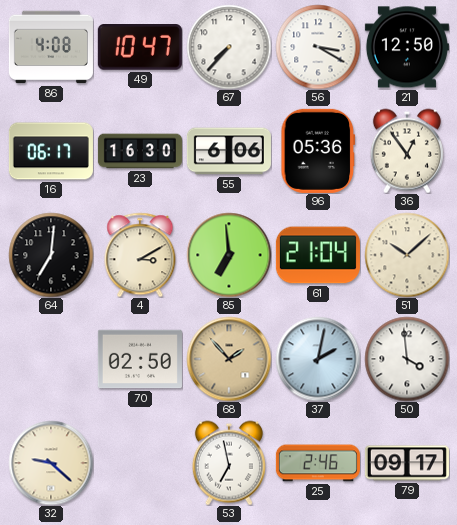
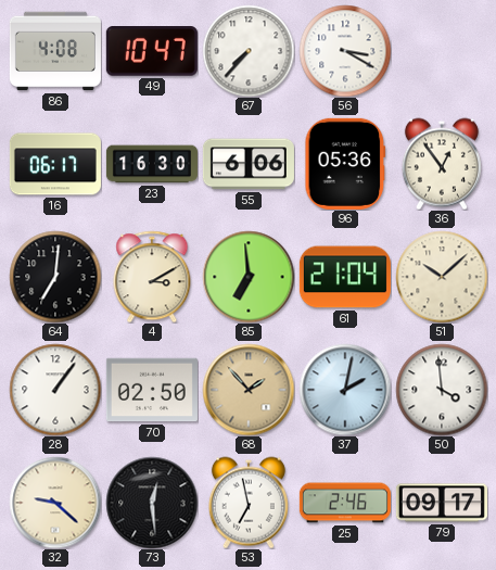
21: 12:50 -> none (407, 47)
28: none -> 1:06 (55, 390)
73: none -> 12:29 (152, 503)
